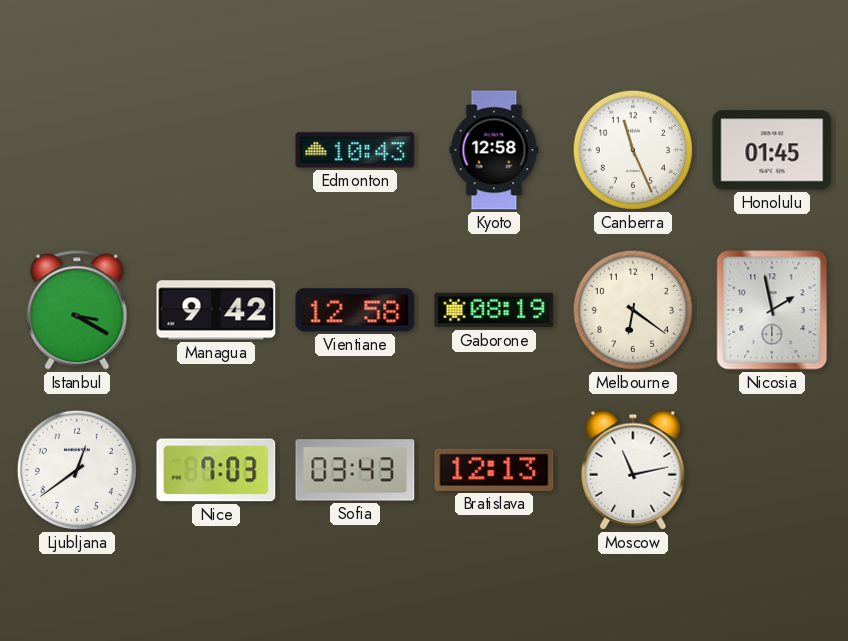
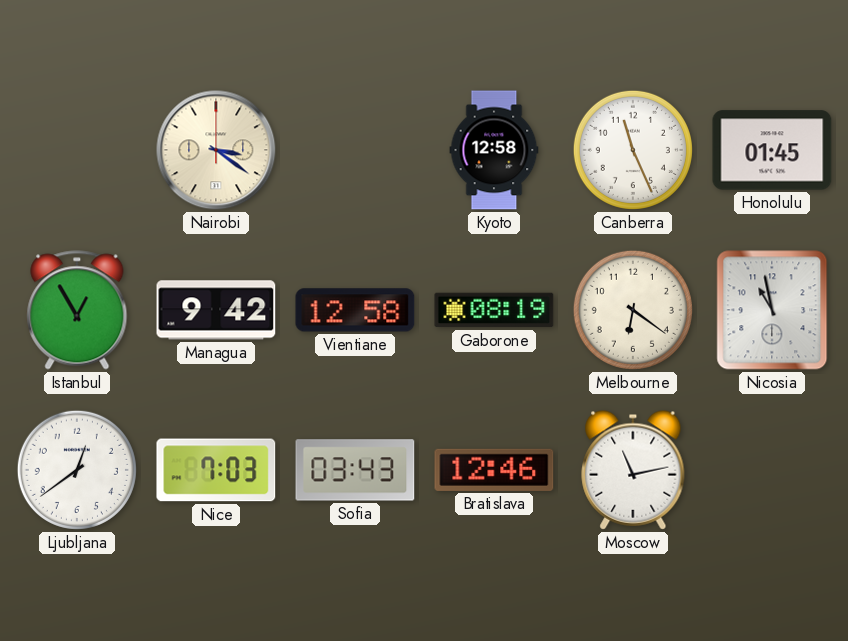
Nairobi: none -> 3:21 (216, 150)
Edmonton: 10:43 -> none (355, 150)
Istanbul: 3:20 -> 12:55 (77, 310)
Nicosia: 1:58 -> 10:58 (772, 310)
Bratislava: 12:13 -> 12:46 (494, 470)
